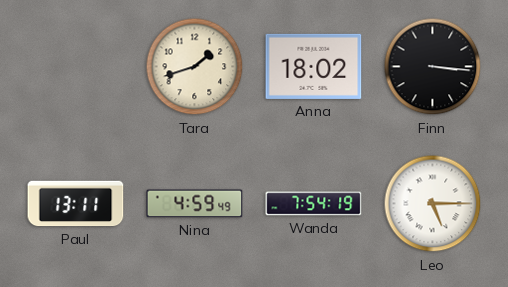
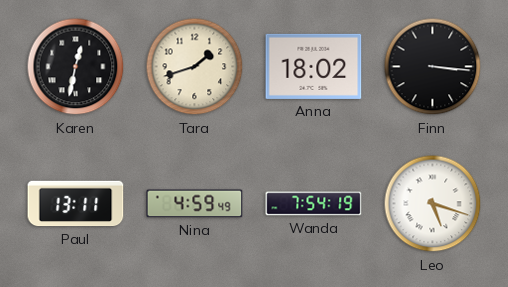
Karen: none -> 12:32 (76, 67)
Leo: 5:15 -> 5:18 (433, 204)
